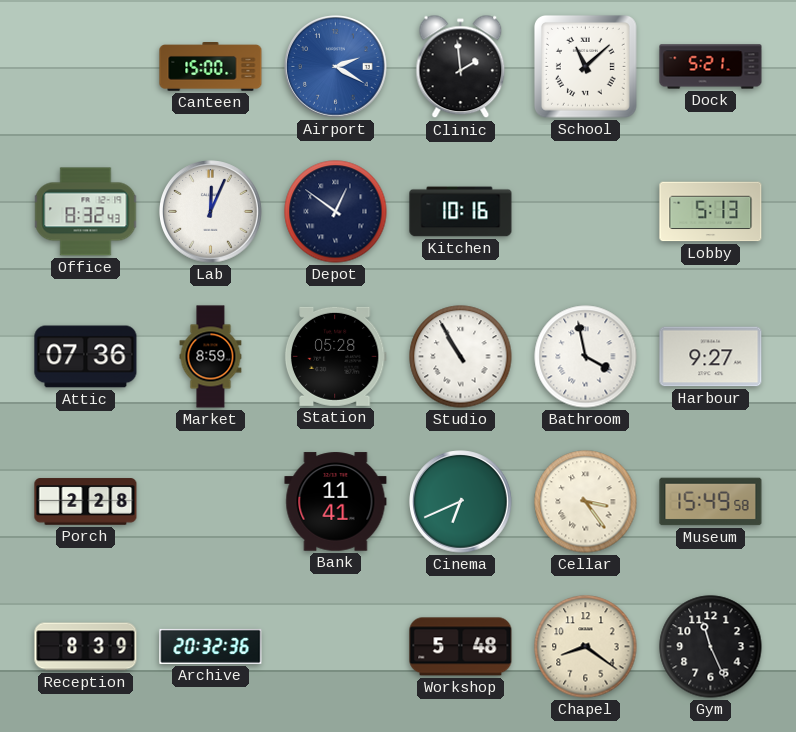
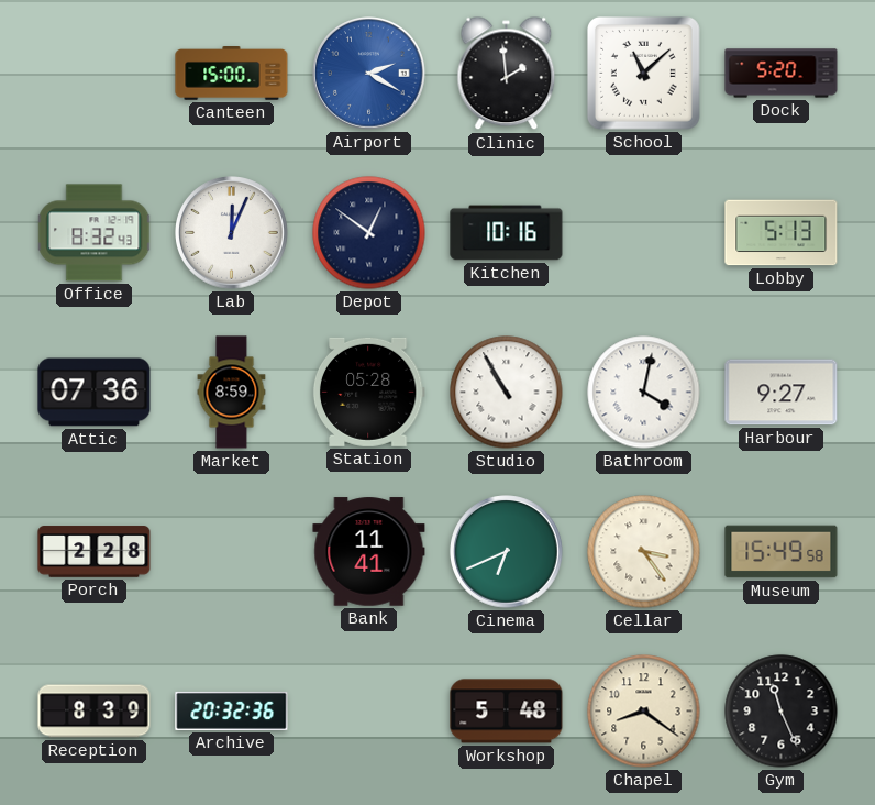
Dock: 5:21 -> 5:20 (782, 74)
Bathroom: 3:58 -> 4:02 (644, 393)
